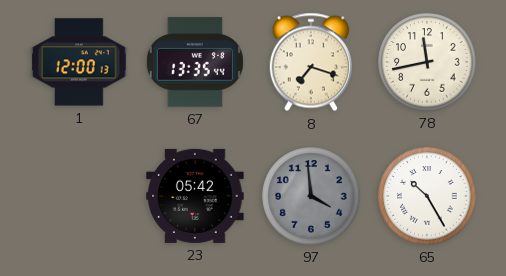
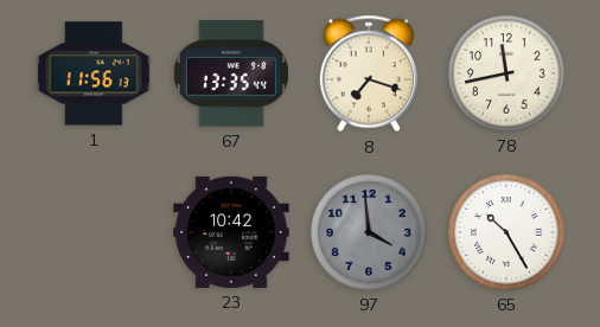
1: 12:00 -> 11:56 (94, 73)
23: 05:42 -> 10:42 (231, 232)
